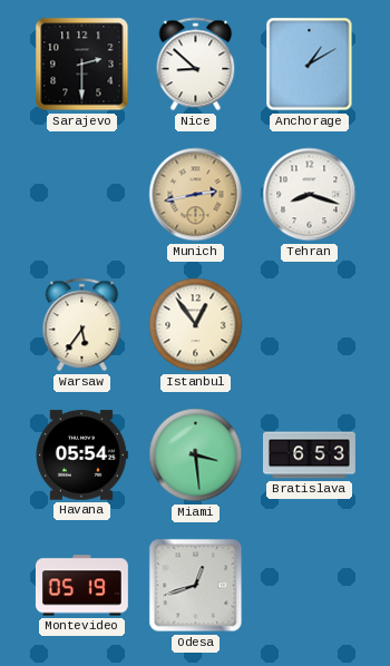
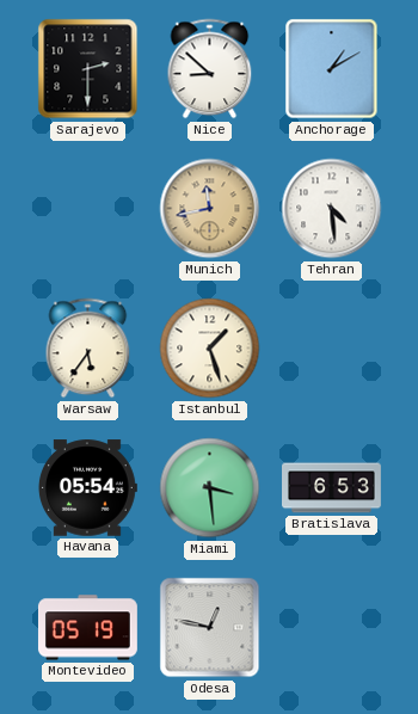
Munich: 2:43 -> 11:43 (210, 209)
Tehran: 8:18 -> 4:29 (332, 209)
Istanbul: 12:54 -> 1:27 (210, 349)
Odesa: 12:42 -> 12:47 (210, 628)
